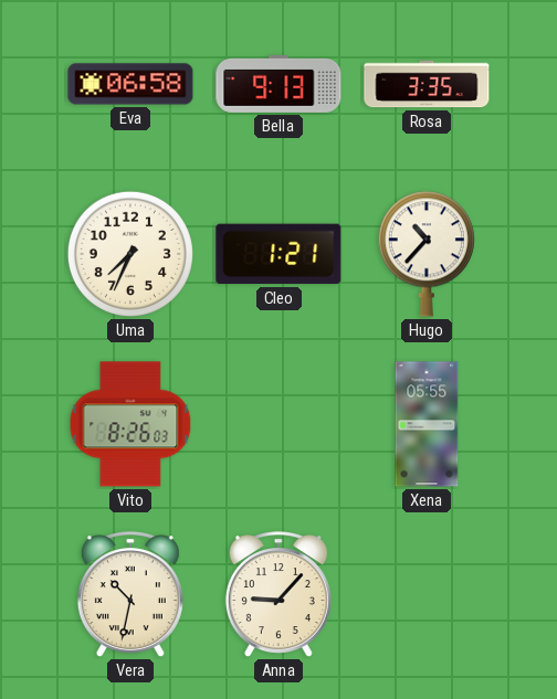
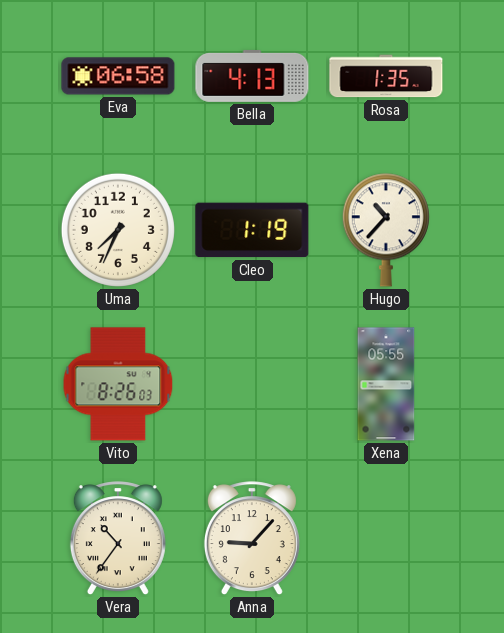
Bella: 9:13 -> 4:13 (252, 76)
Rosa: 3:35 -> 1:35 (386, 76)
Cleo: 1:21 -> 1:19 (252, 230)
Vera: 10:32 -> 10:36 (118, 539)
